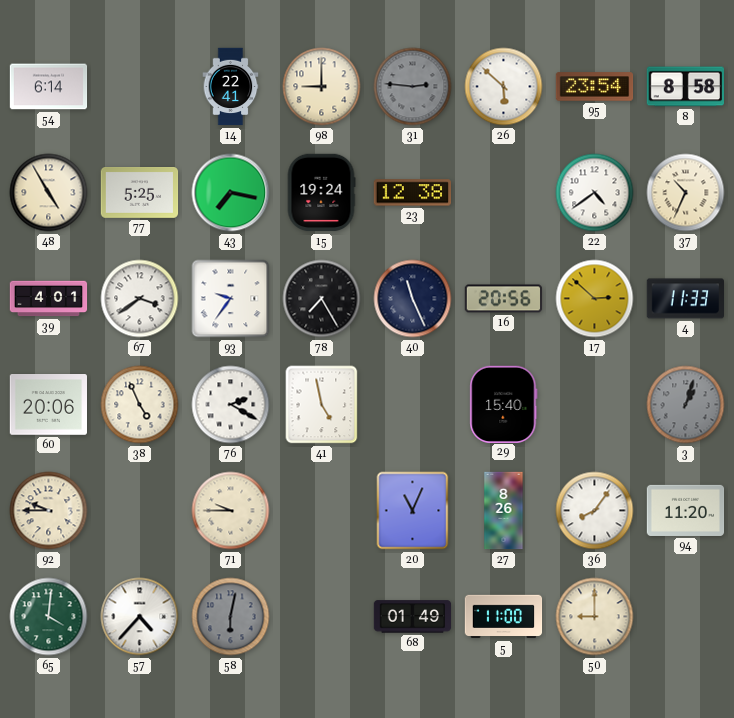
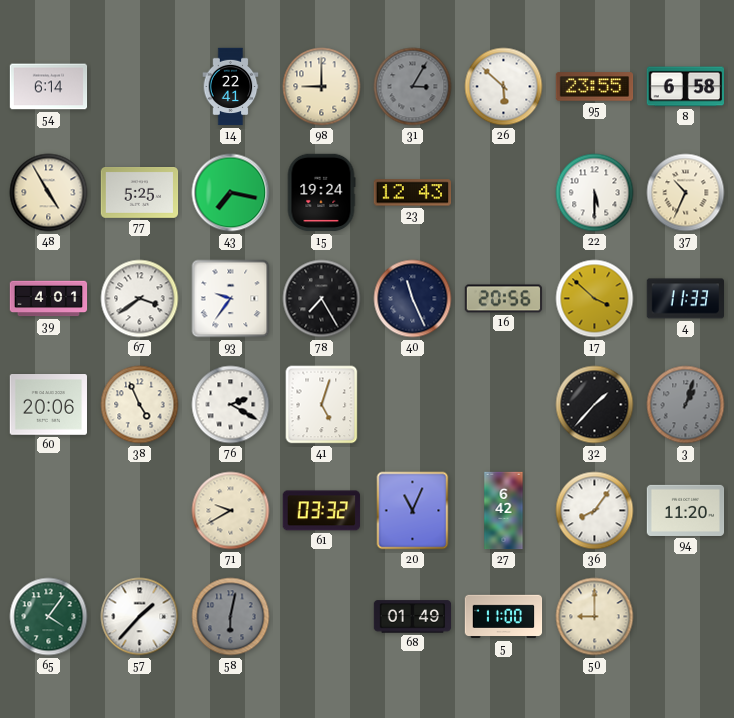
31: 2:46 -> 3:05 (413, 87)
95: 23:54 -> 23:55 (595, 87)
8: 8:58 -> 6:58 (686, 87)
23: 12:38 -> 12:43 (412, 193)
22: 4:39 -> 5:30 (595, 193)
17: 2:52 -> 3:52 (595, 299)
41: 4:58 -> 5:03 (322, 405)
29: 15:40 -> none (504, 404)
32: none -> 1:37 (595, 405)
92: 9:45 -> none (49, 511)
71: 9:45 -> 9:40 (231, 511)
61: none -> 03:32 (321, 511)
27: 8:26 -> 6:42 (504, 511)
65: 4:01 -> 4:06 (49, 617)
57: 4:37 -> 1:37 (140, 617)
